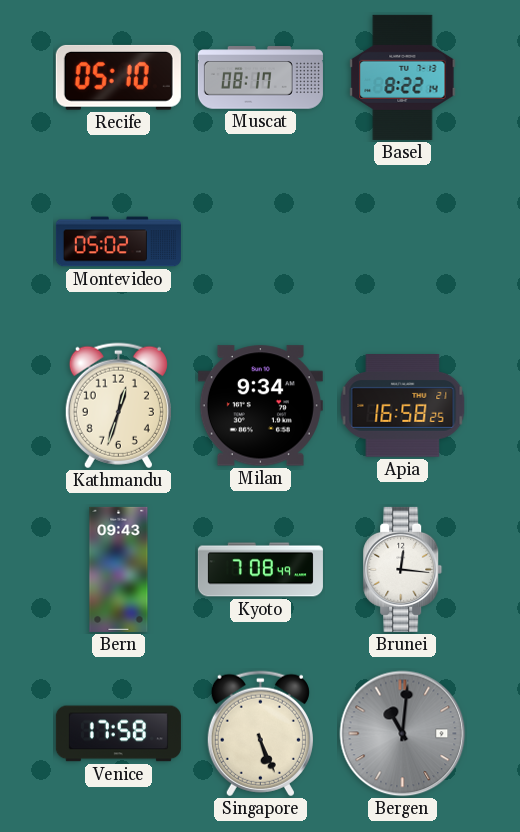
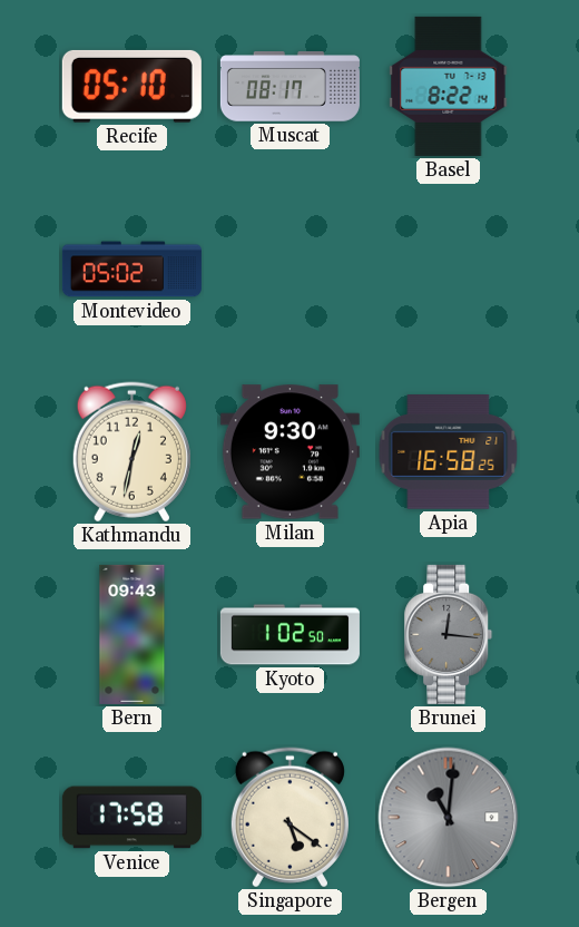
Kathmandu: 12:33 -> 12:32 (131, 452)
Milan: 9:34 -> 9:30 (289, 452)
Kyoto: 7:08 -> 1:02 (289, 635)
Brunei dial: white -> grey (449, 634)
Singapore: 5:26 -> 5:21 (289, 818)
